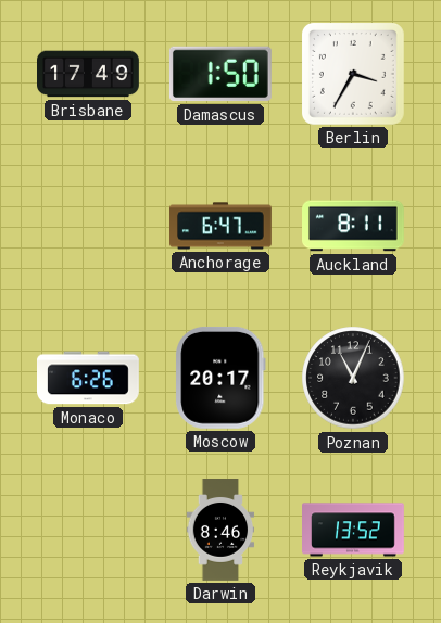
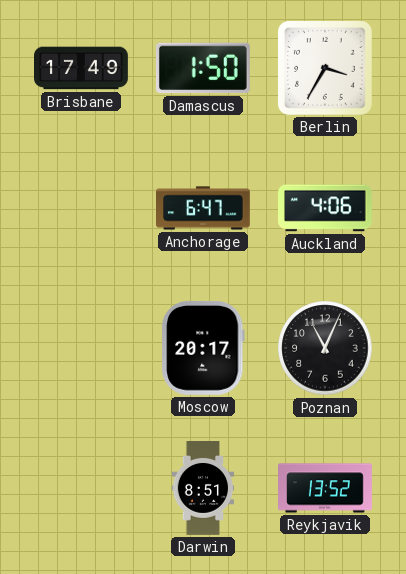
Auckland: 8:11 -> 4:06 (326, 208)
Monaco: 6:26 -> none (89, 378)
Darwin: 8:46 -> 8:51 (203, 489)
